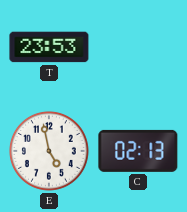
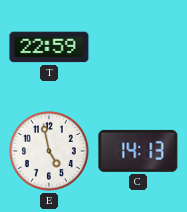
T: 23:53 -> 22:59 (49, 47)
C: 02:13 -> 14:13 (138, 151)
